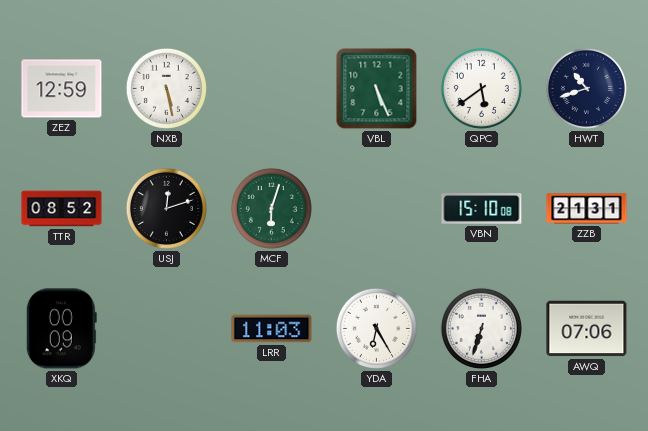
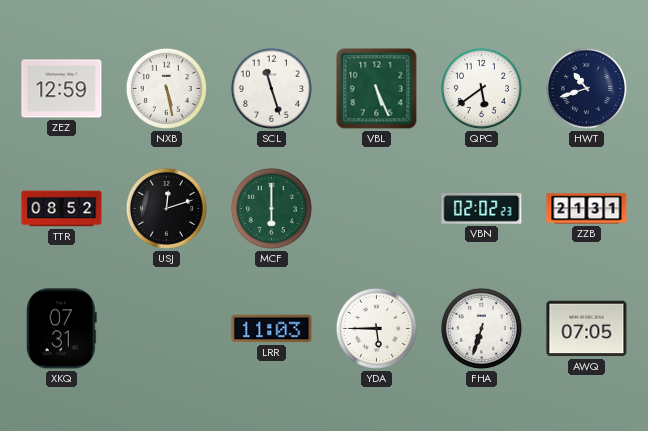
SCL: none -> 11:27 (271, 88)
MCF: 6:03 -> 6:00 (271, 208)
VBN: 15:10 -> 02:02 (482, 209)
XKQ: 00:09 -> 07:31 (61, 329)
YDA: 6:25 -> 5:45 (376, 328)
AWQ: 07:06 -> 07:05 (587, 329)
